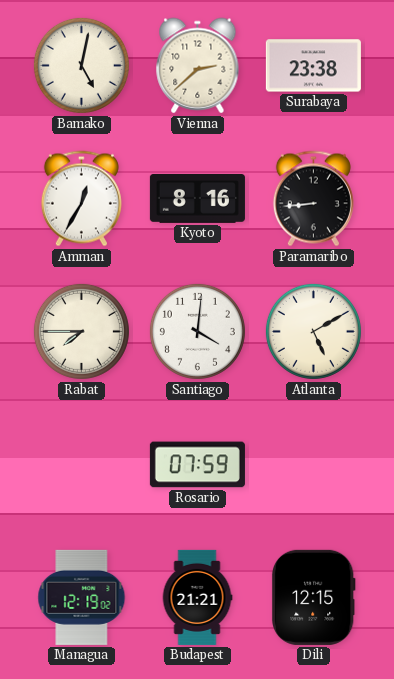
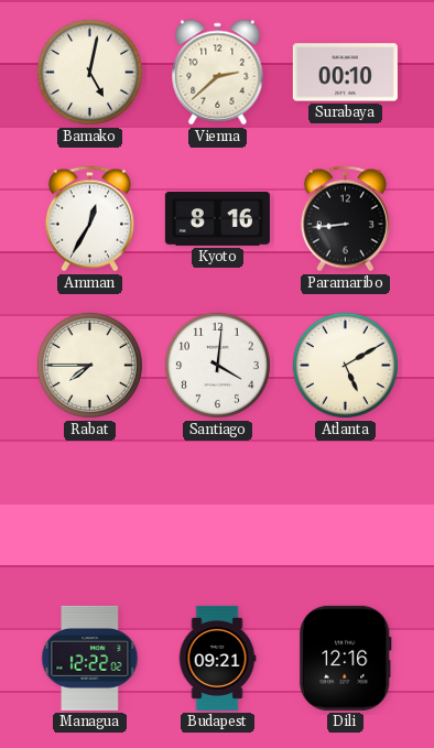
Surabaya: 23:38 -> 00:10 (345, 73)
Rosario: 07:59 -> none (197, 465)
Managua: 12:19 -> 12:22 (90, 658)
Budapest: 21:21 -> 09:21 (217, 658)
Dili: 12:15 -> 12:16 (345, 658)
